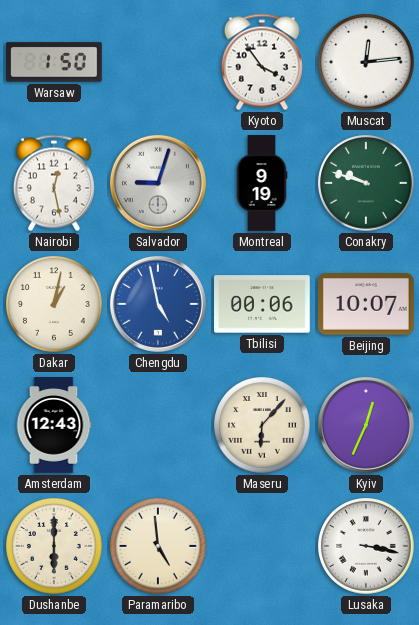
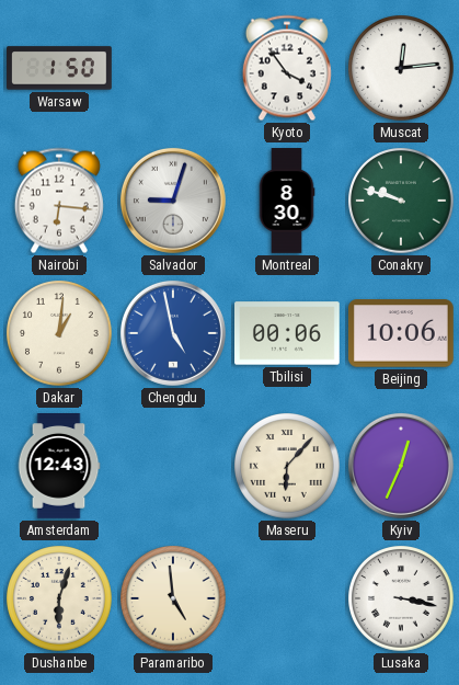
Nairobi: 12:28 -> 6:16 (59, 201)
Montreal: 9:19 -> 8:30 (287, 201)
Dakar: 1:02 -> 1:01 (59, 333)
Beijing: 10:07 -> 10:06 (401, 333)
Dushanbe: 6:00 -> 6:03 (59, 598)
